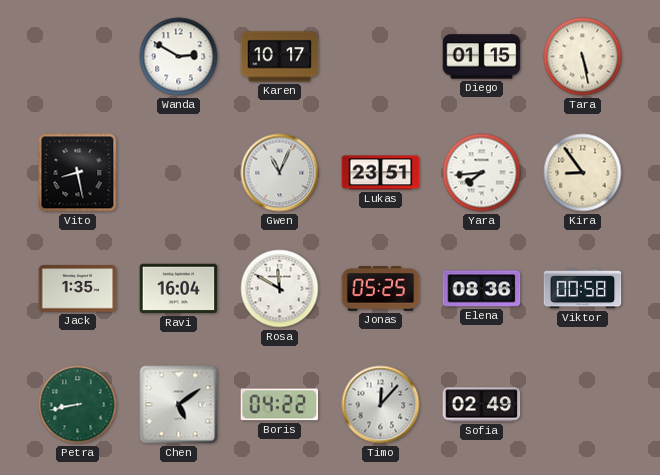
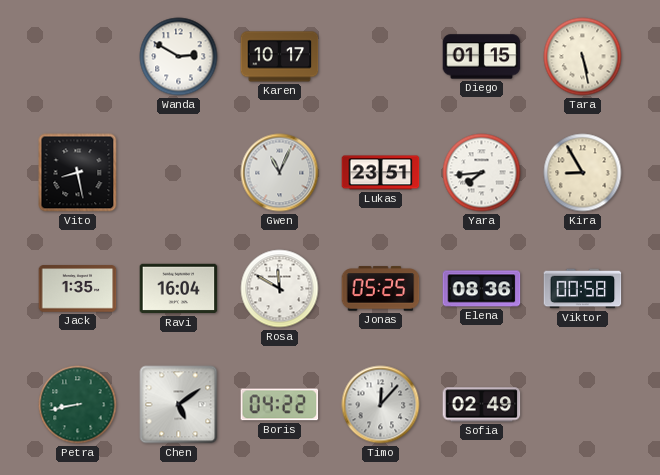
Kira: 8:54 -> 8:55 (583, 173)
